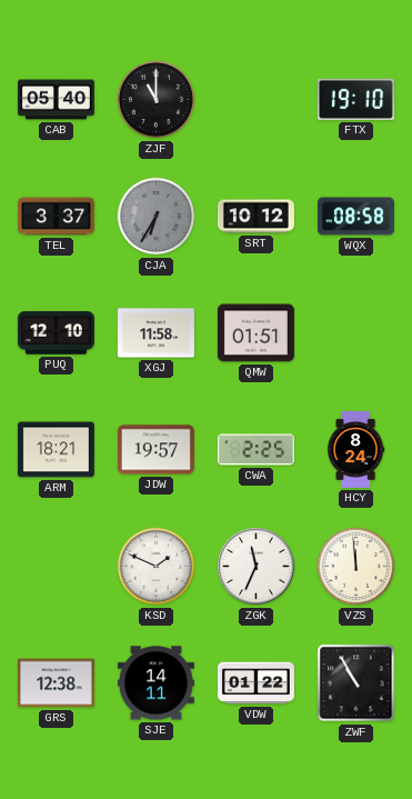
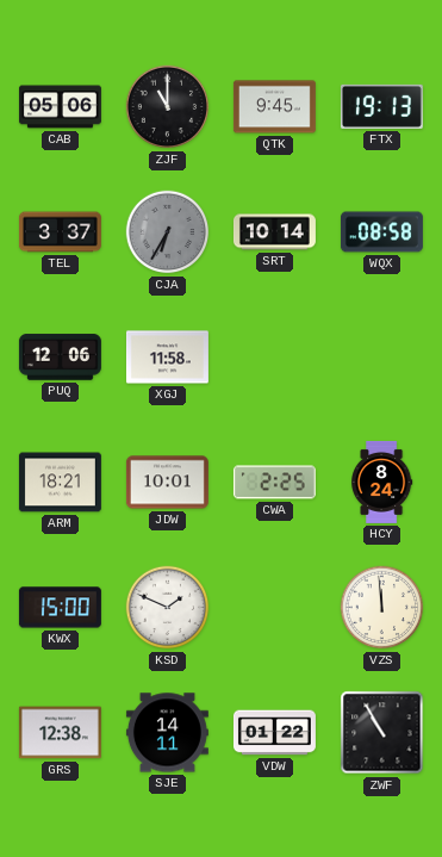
CAB: 05:40 -> 05:06 (60, 107)
QTK: none -> 9:45 (274, 107)
FTX: 19:10 -> 19:13 (381, 106)
SRT: 10:12 -> 10:14 (274, 232)
PUQ: 12:10 -> 12:06 (60, 358)
QMW: 01:51 -> none (255, 333)
JDW: 19:57 -> 10:01 (167, 483)
KWX: none -> 15:00 (60, 608)
ZGK: 11:34 -> none (257, 567)
